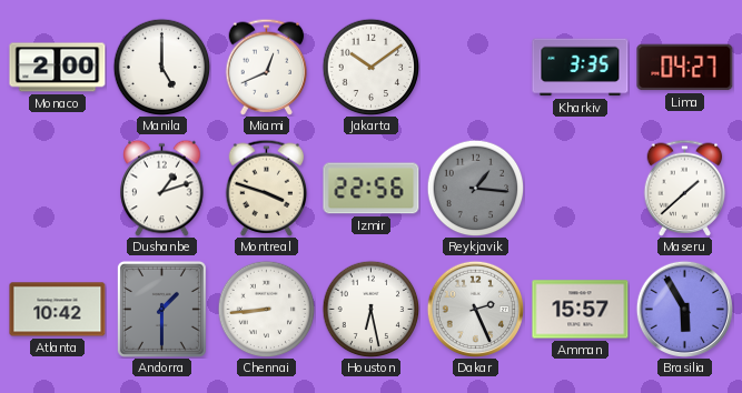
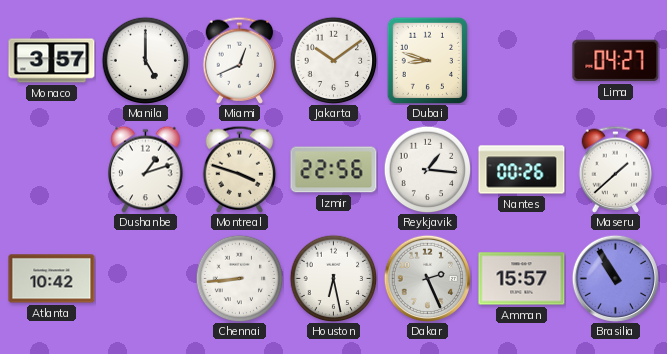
Monaco: 2:00 -> 3:57 (52, 61)
Dubai: none -> 8:48 (427, 60)
Kharkiv: 3:35 -> none (581, 68)
Reykjavik dial: grey -> white (427, 169)
Nantes: none -> 00:26 (522, 170)
Andorra: 1:30 -> none (161, 309)
Brasilia: 5:55 -> 10:55 (615, 278)
